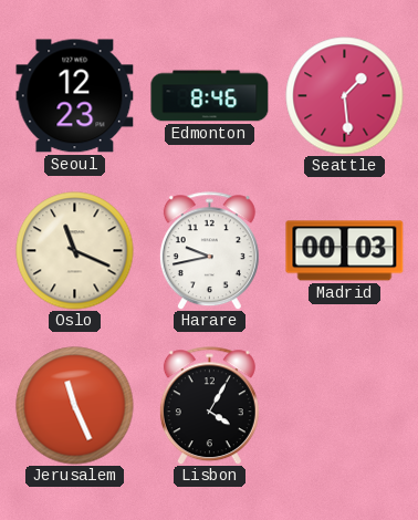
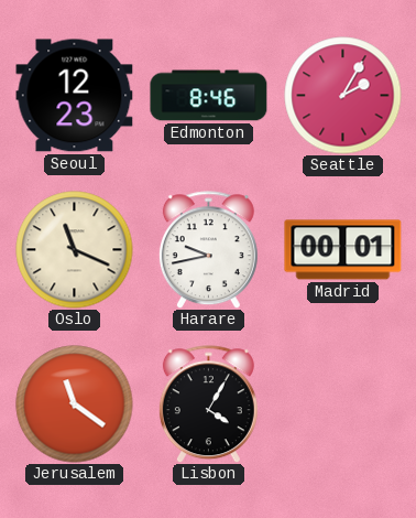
Seattle: 1:29 -> 2:05 (343, 96)
Madrid: 00:03 -> 00:01 (343, 250)
Jerusalem: 11:26 -> 11:21 (75, 404)
